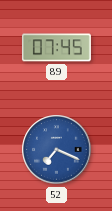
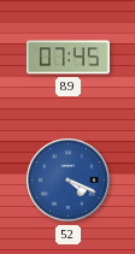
52: 7:19 -> 4:19 (69, 181)
